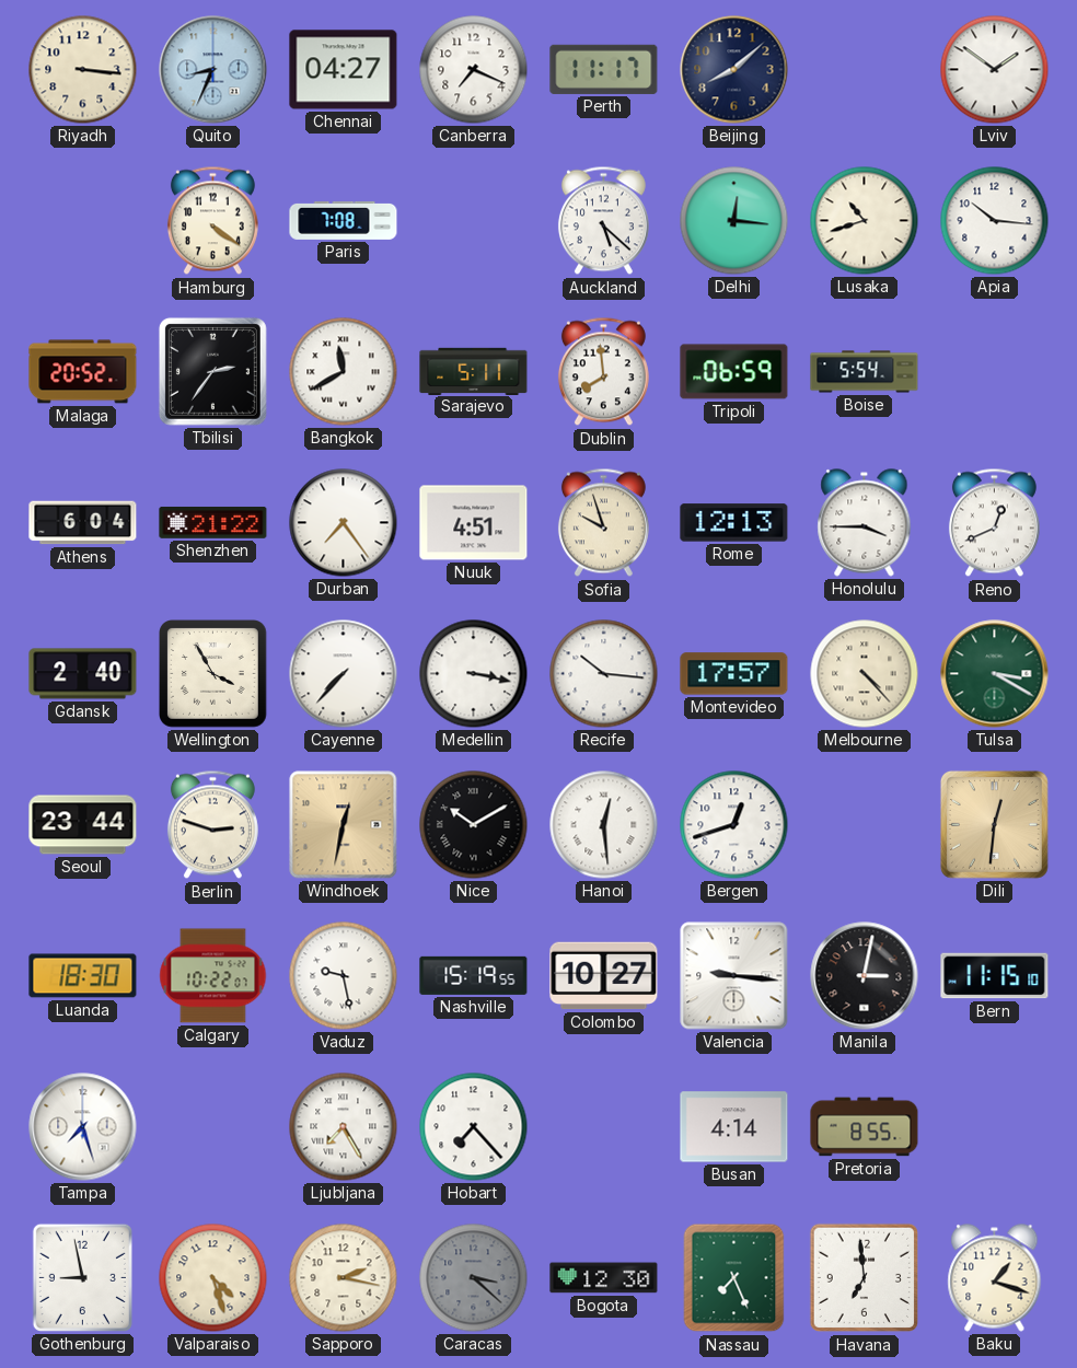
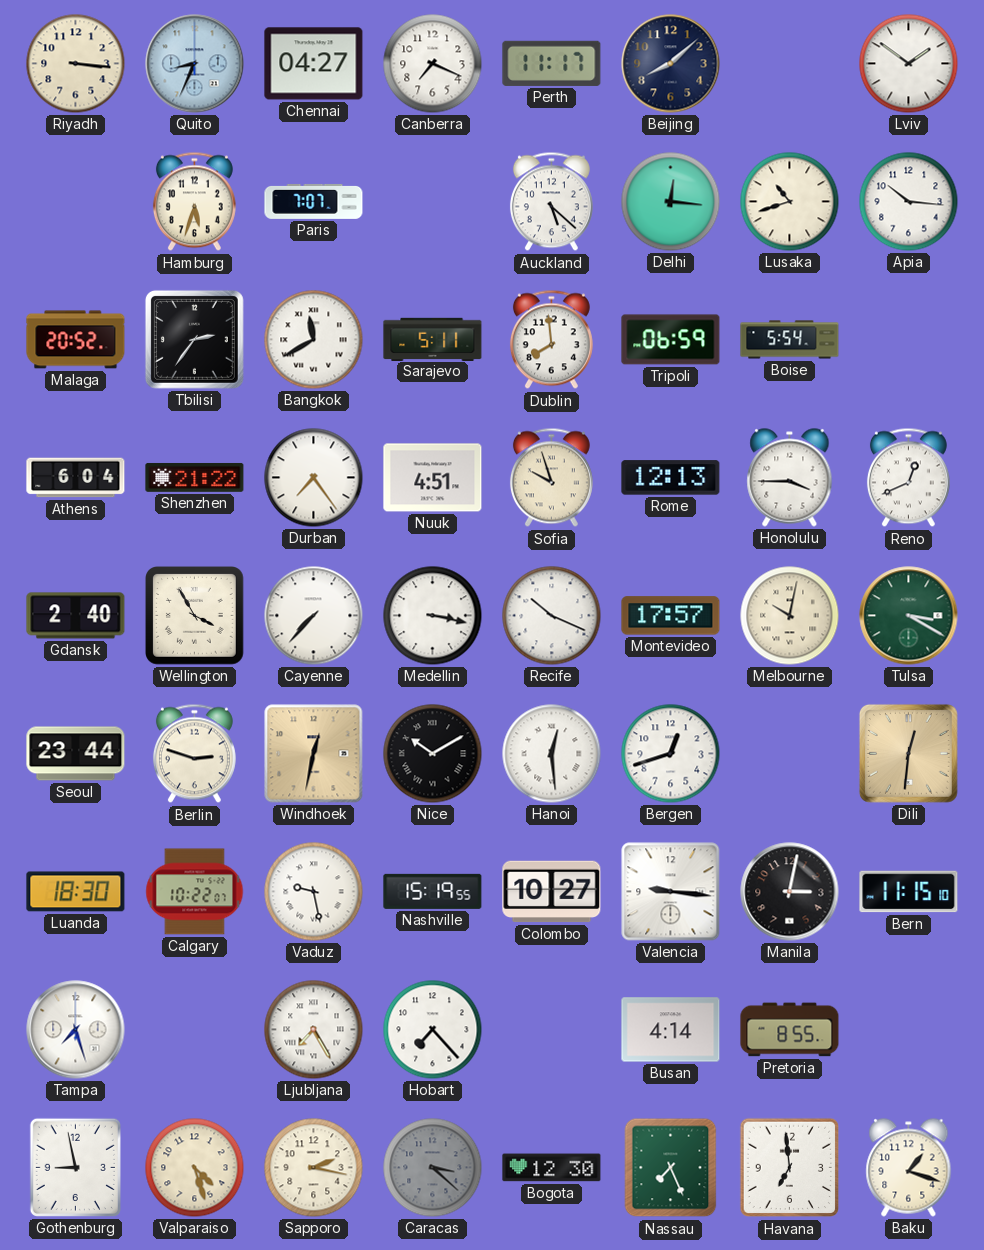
Hamburg: 4:21 -> 5:33 (194, 202)
Paris: 7:08 -> 7:07 (314, 201)
Recife: 10:16 -> 10:19 (552, 616)
Melbourne: 4:23 -> 10:02 (790, 616)
